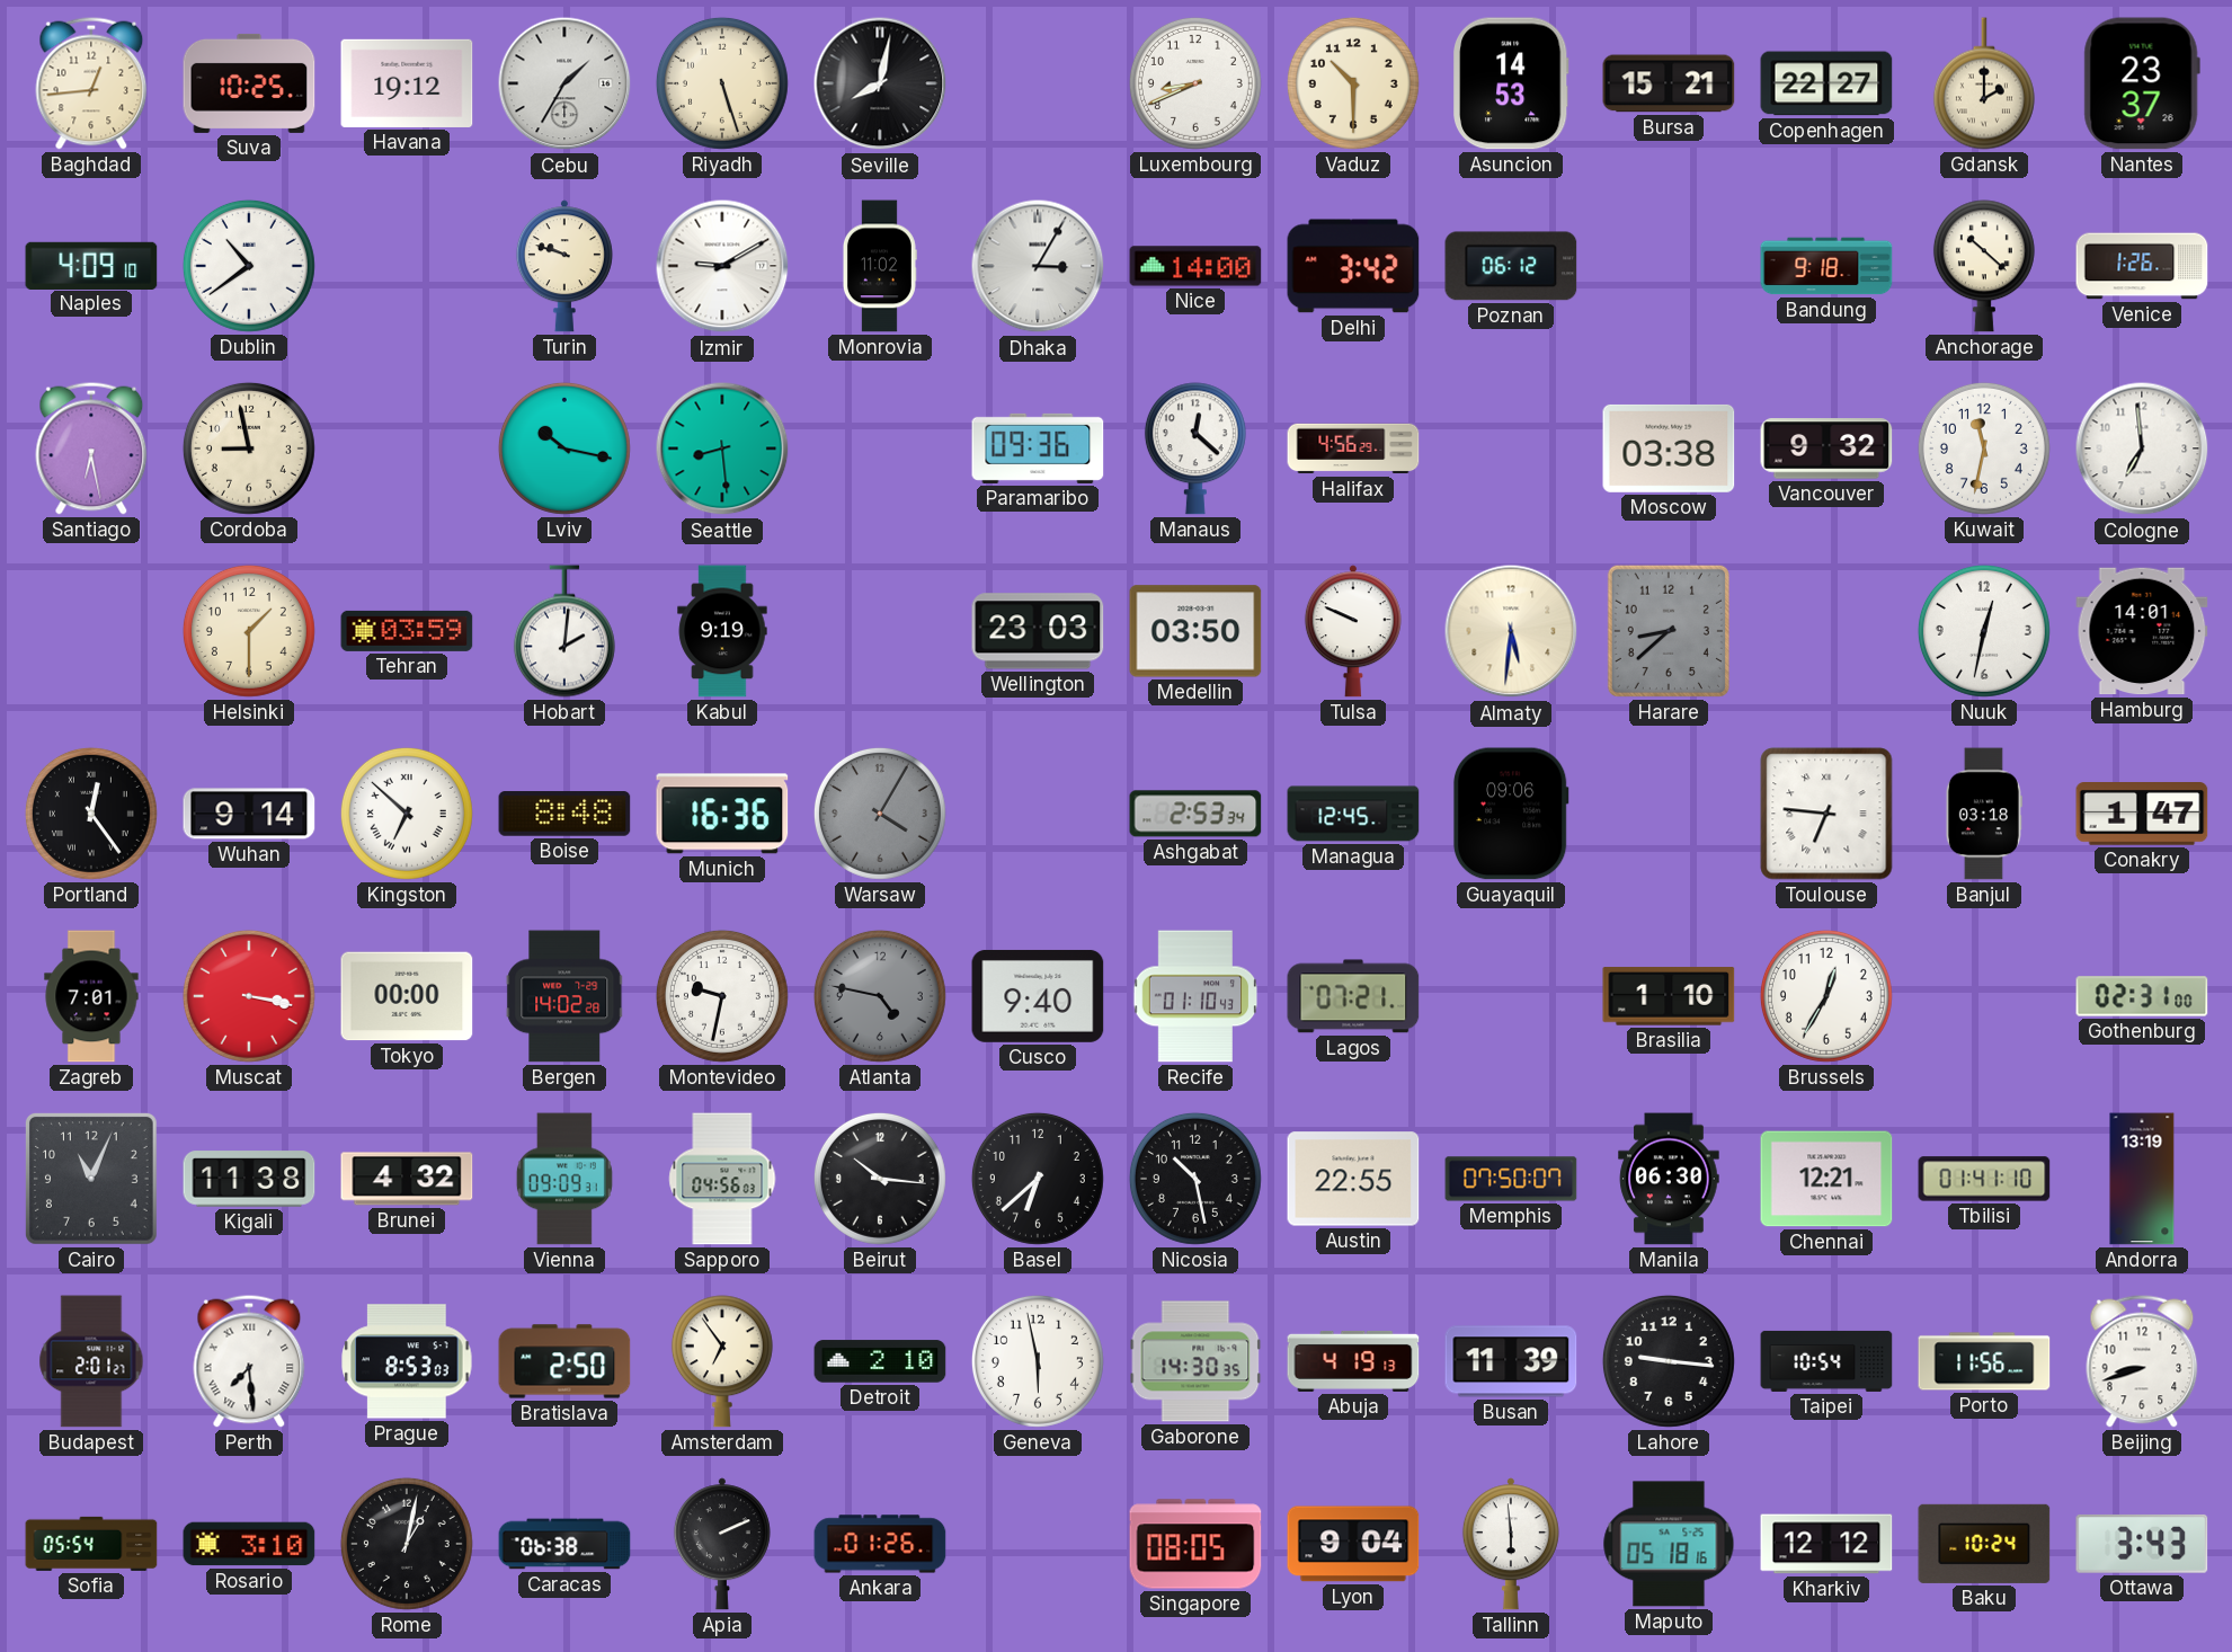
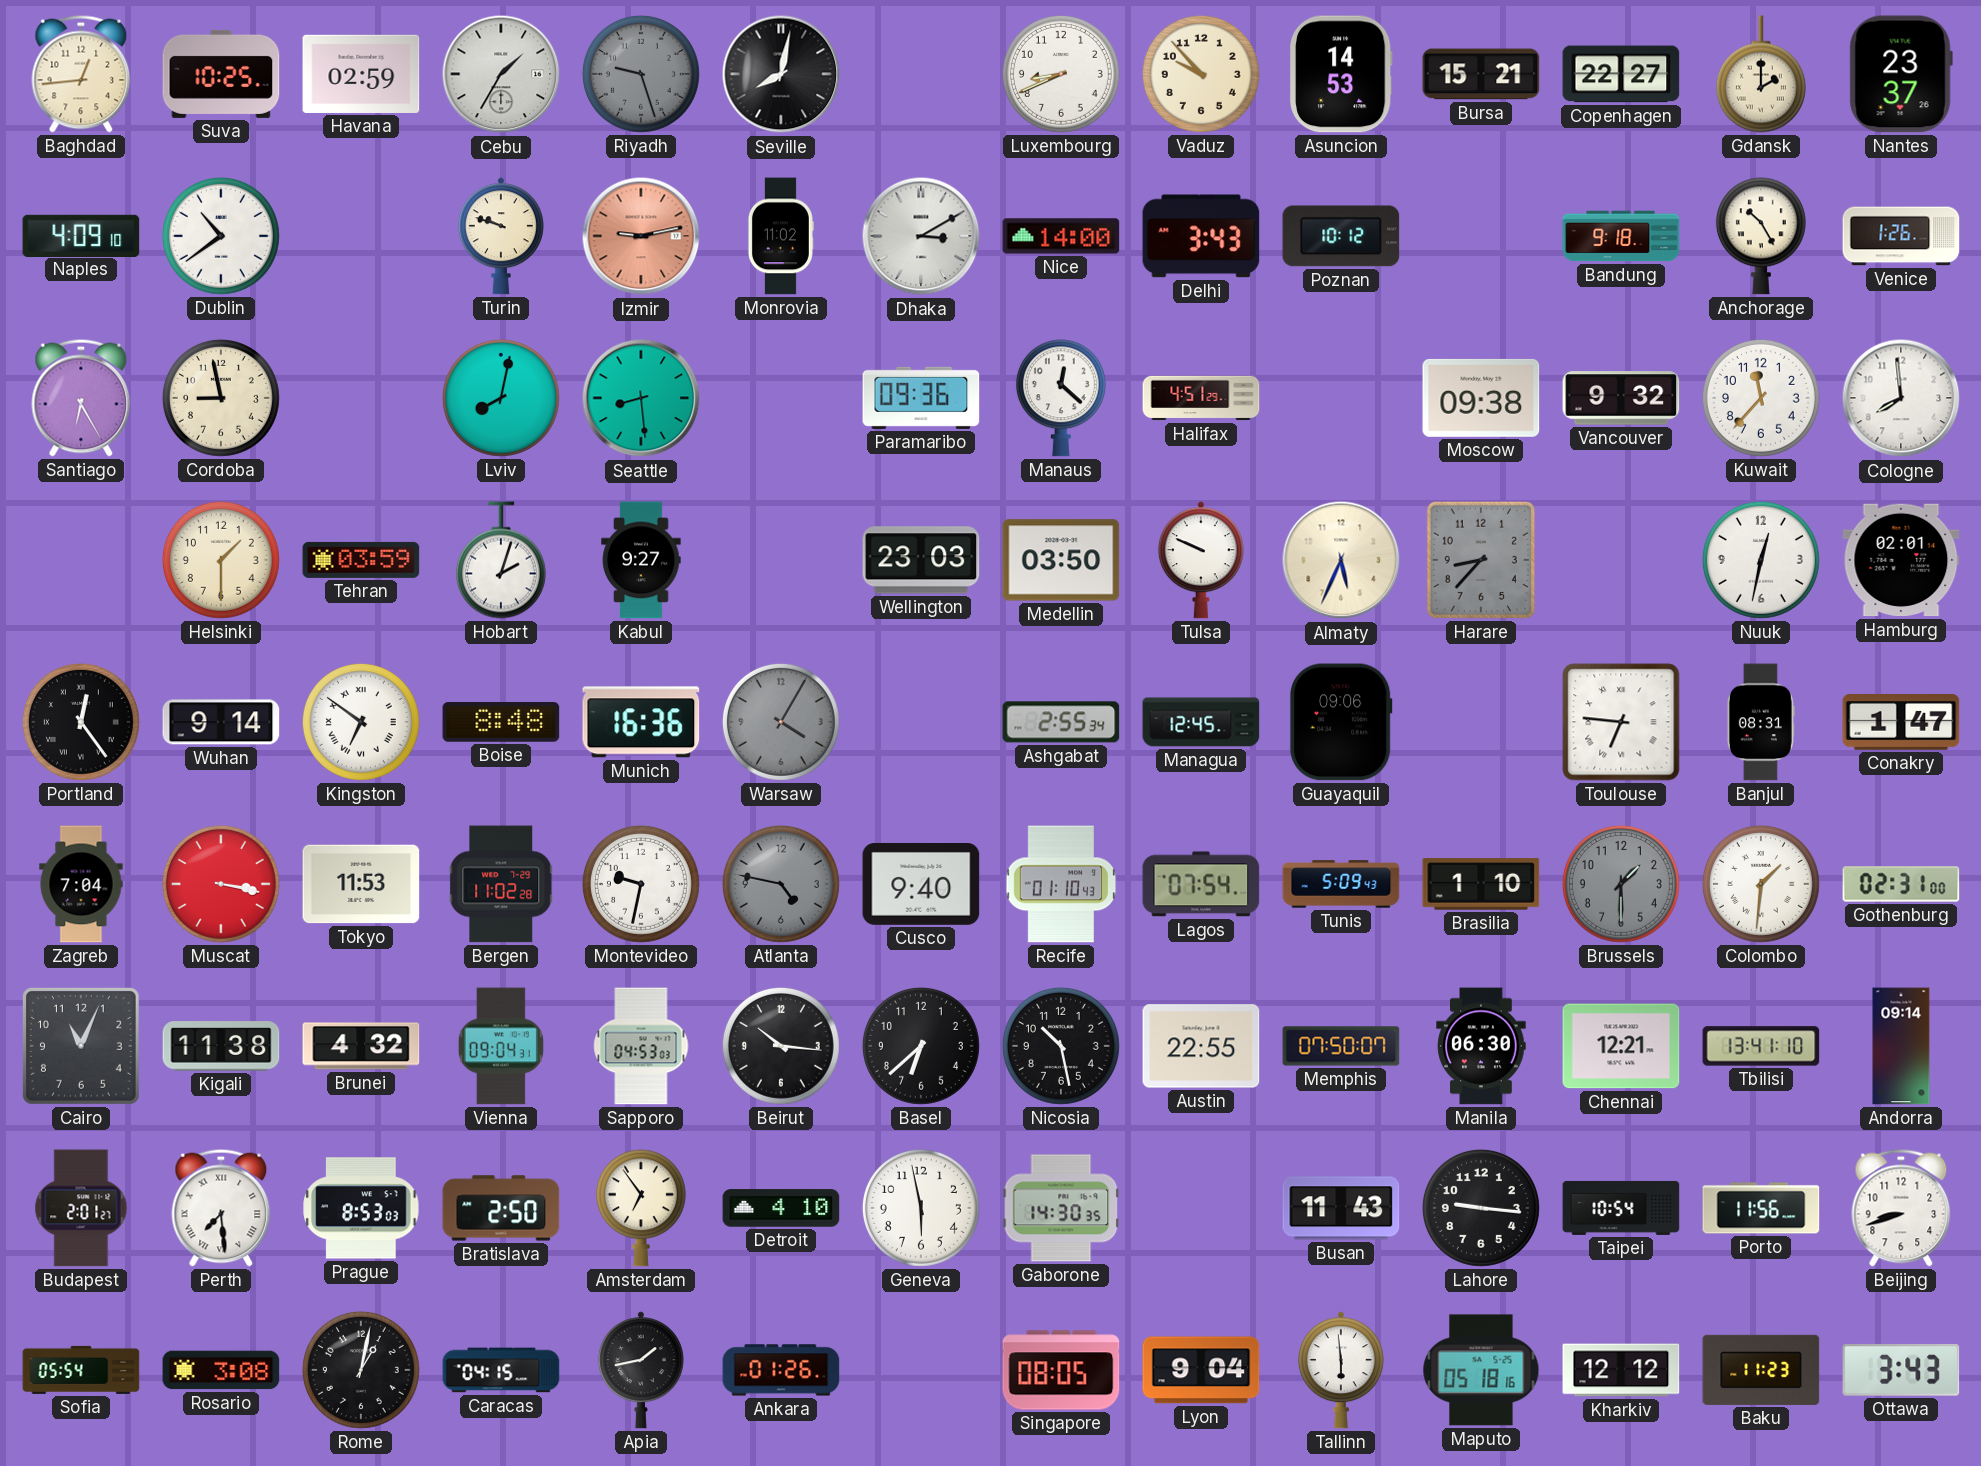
Havana: 19:12 -> 02:59 (361, 74)
Riyadh: 5:27 -> 9:27 (641, 74)
Riyadh dial: cream -> grey (641, 74)
Vaduz: 10:30 -> 9:53 (1201, 74)
Izmir: 9:10 -> 9:13 (641, 236)
Izmir dial: white -> salmon (641, 236)
Dhaka: 3:05 -> 3:10 (921, 236)
Delhi: 3:42 -> 3:43 (1201, 236)
Poznan: 06:12 -> 10:12 (1341, 236)
Anchorage: 10:22 -> 10:25 (1761, 236)
Santiago: 6:28 -> 6:25 (81, 398)
Lviv: 10:17 -> 8:02 (501, 398)
Halifax: 4:56 -> 4:51 (1201, 398)
Moscow: 03:38 -> 09:38 (1481, 398)
Kuwait: 11:32 -> 11:37 (1761, 398)
Cologne: 6:59 -> 7:59 (1901, 398)
Hobart: 2:01 -> 2:03 (501, 560)
Kabul: 9:19 -> 9:27 (641, 560)
Almaty: 5:31 -> 5:34 (1341, 560)
Harare: 8:38 -> 8:37 (1481, 560)
Hamburg: 14:01 -> 02:01 (1901, 560)
Kingston: 6:52 -> 6:51 (361, 722)
Ashgabat: 2:53 -> 2:55 (1061, 722)
Banjul: 03:18 -> 08:31 (1761, 722)
Zagreb: 7:01 -> 7:04 (81, 884)
Tokyo: 00:00 -> 11:53 (361, 884)
Bergen: 14:02 -> 11:02 (501, 884)
Lagos: 07:21 -> 07:54 (1201, 884)
Tunis: none -> 5:09 (1341, 884)
Brussels: 12:35 -> 1:30 (1621, 884)
Brussels dial: white -> grey (1621, 884)
Colombo: none -> 1:31 (1761, 884)
Vienna: 09:09 -> 09:04 (501, 1046)
Sapporo: 04:56 -> 04:53 (641, 1046)
Tbilisi: 01:41 -> 13:41 (1761, 1046)
Andorra: 13:19 -> 09:14 (1901, 1046)
Detroit: 2:10 -> 4:10 (781, 1208)
Abuja: 4:19 -> none (1353, 1361)
Busan: 11:39 -> 11:43 (1341, 1208)
Rosario: 3:10 -> 3:08 (221, 1370)
Caracas: 06:38 -> 04:15 (501, 1370)
Apia: 2:11 -> 1:43 (641, 1370)
Baku: 10:24 -> 11:23 (1761, 1370)
